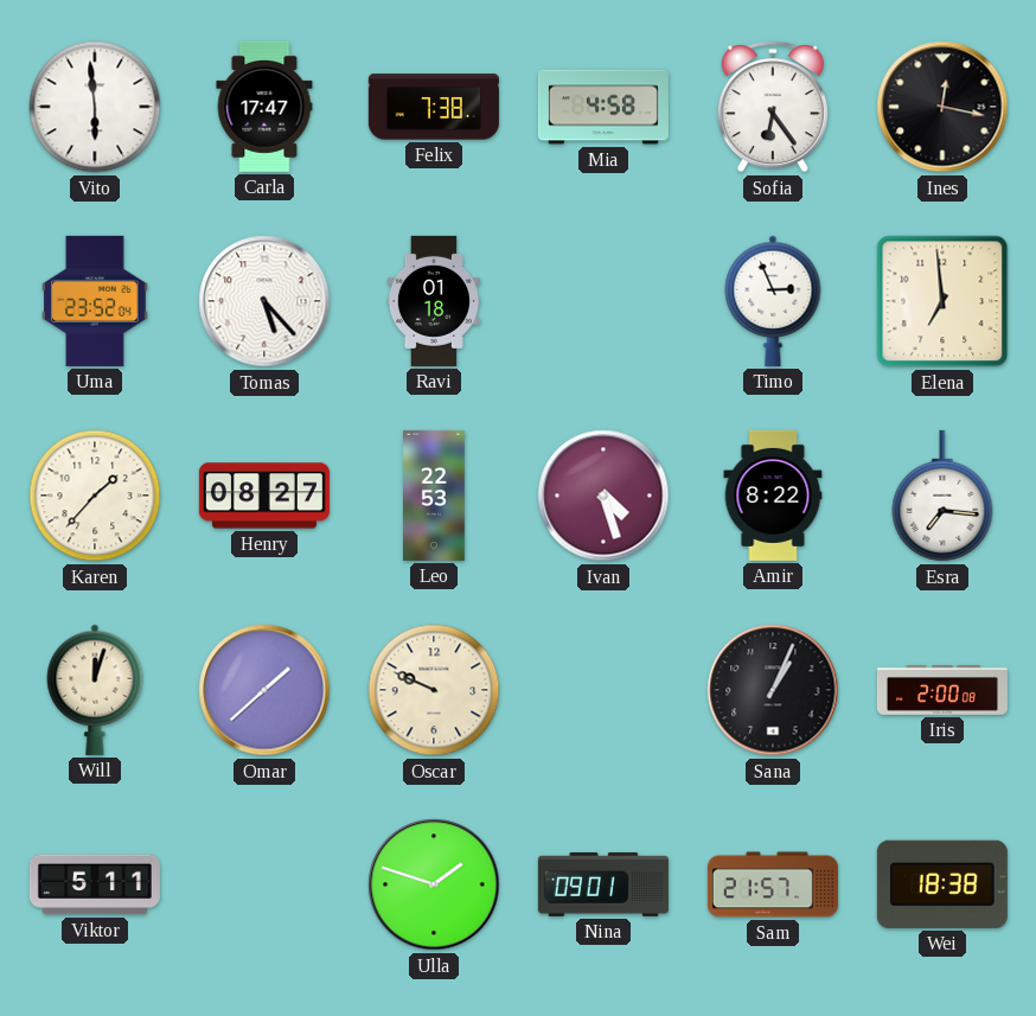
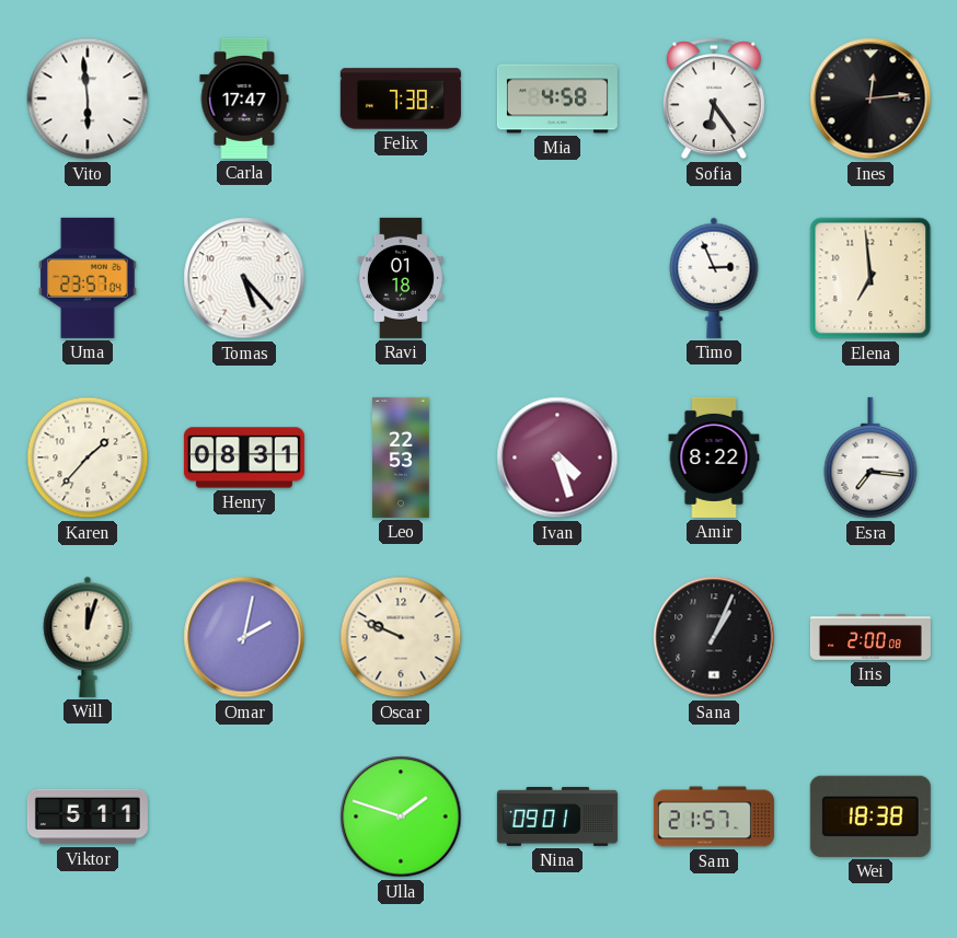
Ines: 12:17 -> 12:14 (870, 99)
Uma: 23:52 -> 23:57 (88, 278)
Henry: 08:27 -> 08:31 (244, 458)
Omar: 1:38 -> 2:02 (244, 637)
